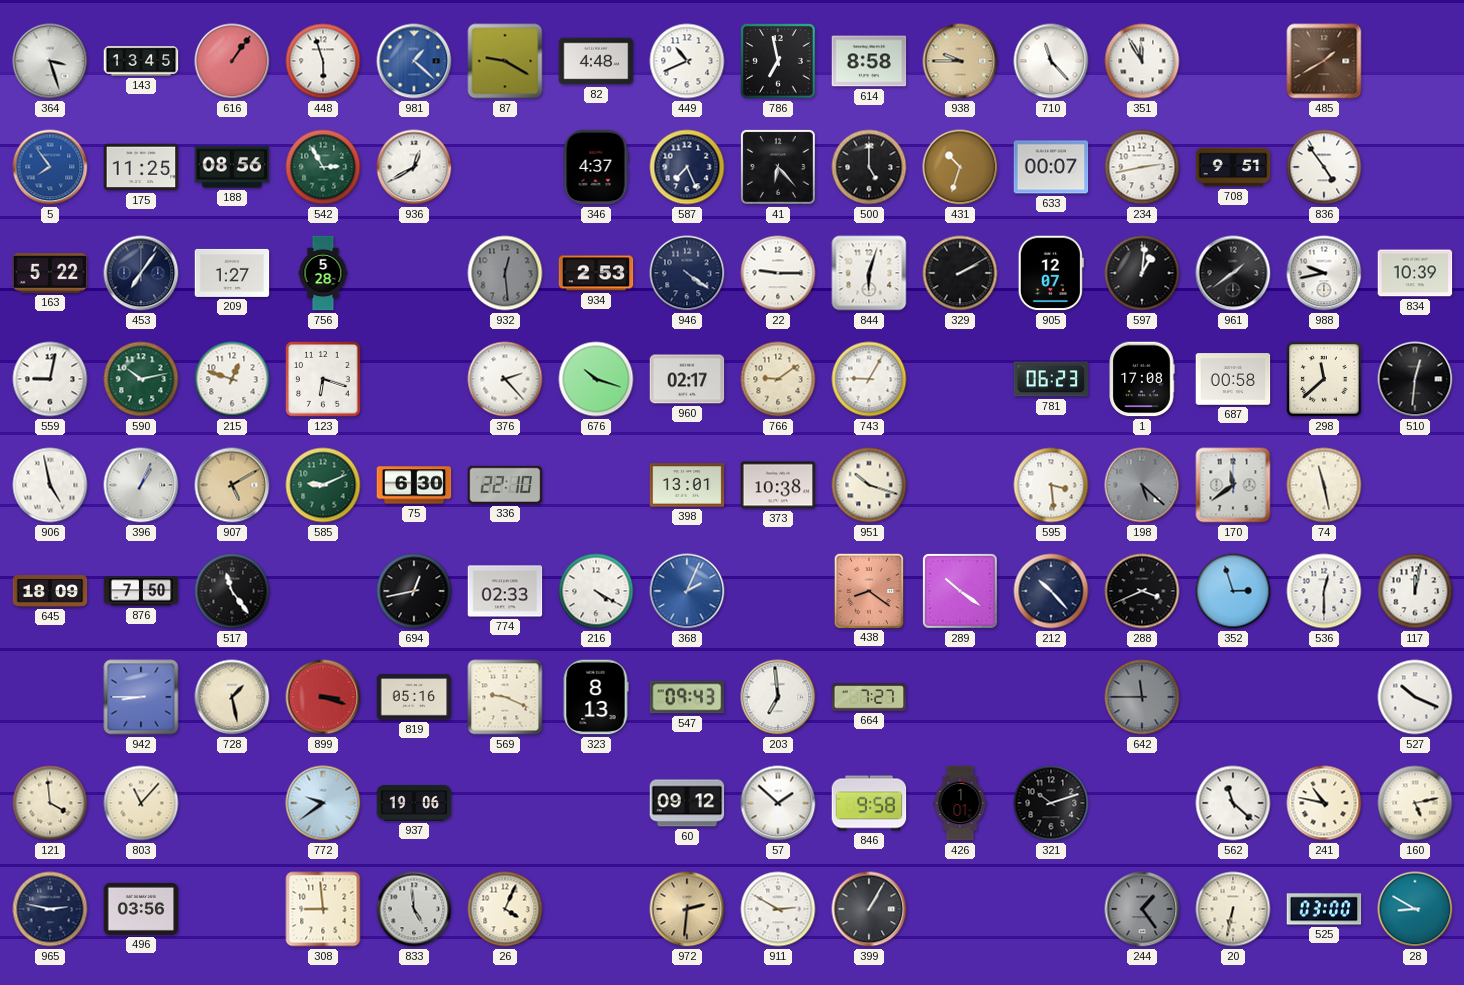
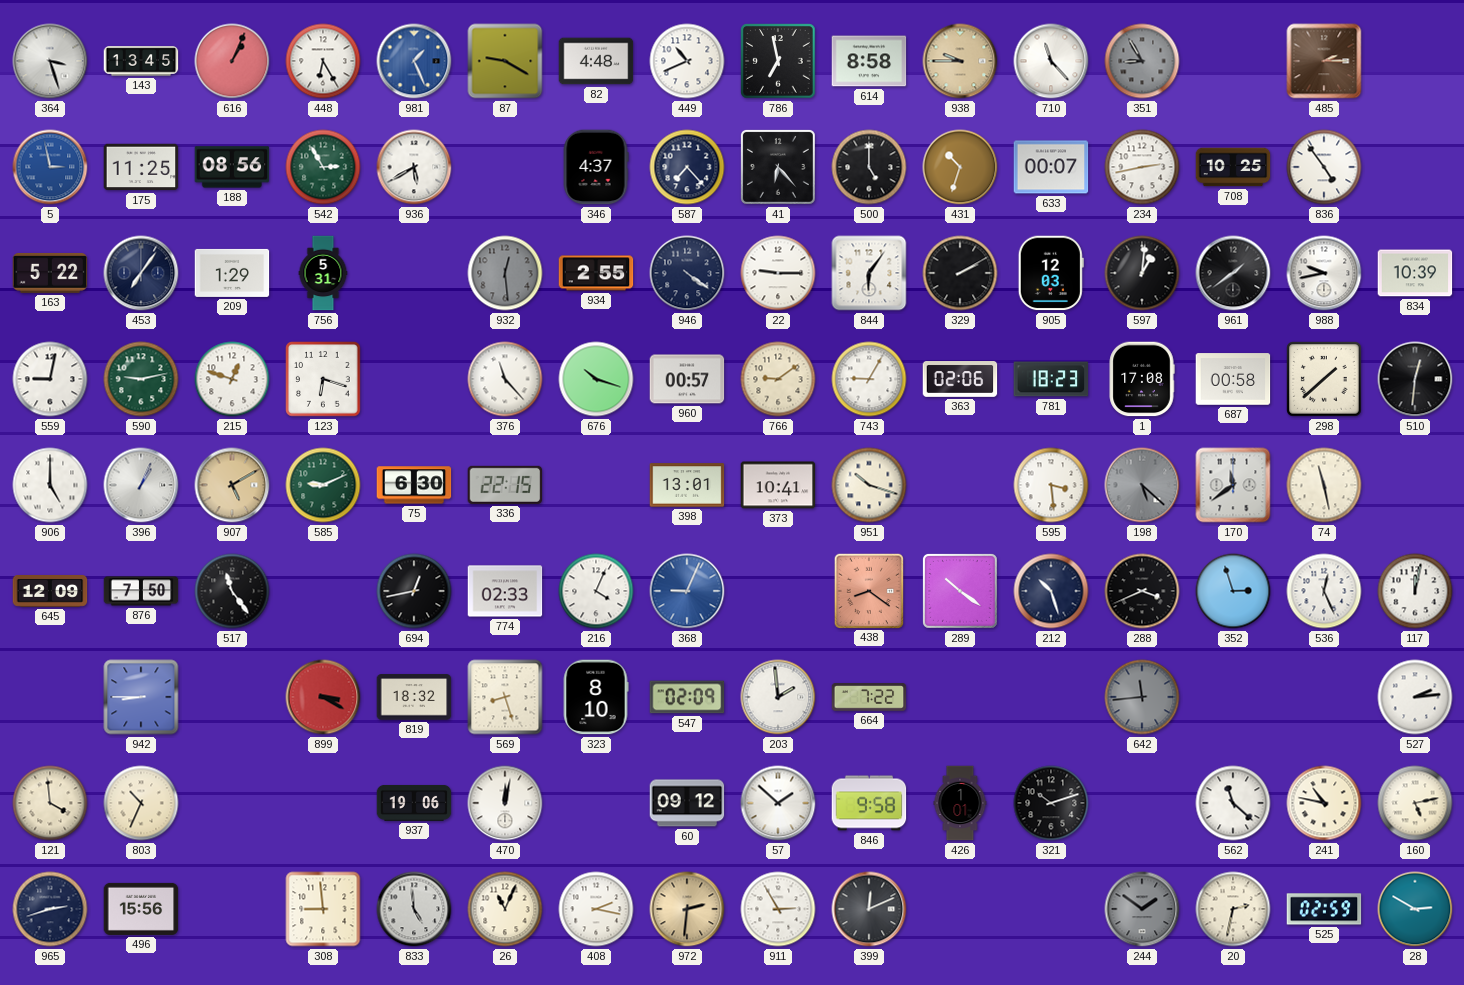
616: 1:06 -> 1:04 (232, 61)
448: 5:57 -> 6:25 (323, 61)
981: 1:22 -> 1:26 (414, 61)
351: 11:55 -> 8:55 (1142, 61)
351 dial: white -> grey (1142, 61)
485: 1:40 -> 2:15 (1324, 61)
5: 7:54 -> 2:58 (50, 167)
936: 12:40 -> 5:40 (414, 167)
587: 7:26 -> 7:23 (687, 167)
708: 9:51 -> 10:25 (1233, 167)
209: 1:27 -> 1:29 (232, 273)
756: 5:28 -> 5:31 (323, 273)
934: 2:53 -> 2:55 (596, 273)
844: 6:03 -> 6:06 (869, 273)
905: 12:07 -> 12:03 (1051, 273)
590: 10:13 -> 9:13 (141, 379)
376: 2:23 -> 11:23 (505, 379)
960: 02:17 -> 00:57 (687, 379)
363: none -> 02:06 (960, 380)
781: 06:23 -> 18:23 (1051, 379)
298: 11:38 -> 1:38 (1324, 379)
906: 4:58 -> 5:00 (50, 485)
336: 22:10 -> 22:15 (505, 485)
373: 10:38 -> 10:41 (778, 485)
645: 18:09 -> 12:09 (50, 592)
216: 4:20 -> 4:04 (596, 591)
368: 2:04 -> 9:04 (687, 591)
212: 10:23 -> 10:27 (1051, 591)
536: 12:30 -> 12:26 (1324, 591)
728: 1:28 -> none (232, 697)
899: 3:18 -> 3:20 (323, 697)
819: 05:16 -> 18:32 (414, 697)
569: 9:19 -> 8:27 (505, 697)
323: 8:13 -> 8:10 (596, 697)
547: 09:43 -> 02:09 (687, 697)
203: 6:59 -> 1:59 (778, 697)
664: 7:27 -> 7:22 (869, 697)
642: 11:45 -> 11:44 (1142, 697)
527: 10:19 -> 2:14 (1415, 697)
803: 11:07 -> 10:34 (141, 803)
772: 9:39 -> none (323, 803)
470: none -> 12:02 (505, 803)
965: 2:47 -> 2:42 (50, 909)
496: 03:56 -> 15:56 (141, 909)
26: 4:04 -> 11:04 (505, 909)
408: none -> 2:17 (596, 909)
911: 2:50 -> 2:55 (778, 909)
399: 1:05 -> 12:11 (869, 909)
244: 1:24 -> 1:51 (1142, 909)
20: 6:32 -> 2:32 (1233, 909)
525: 03:00 -> 02:59 (1324, 909)
28: 8:50 -> 2:50 (1415, 909)
